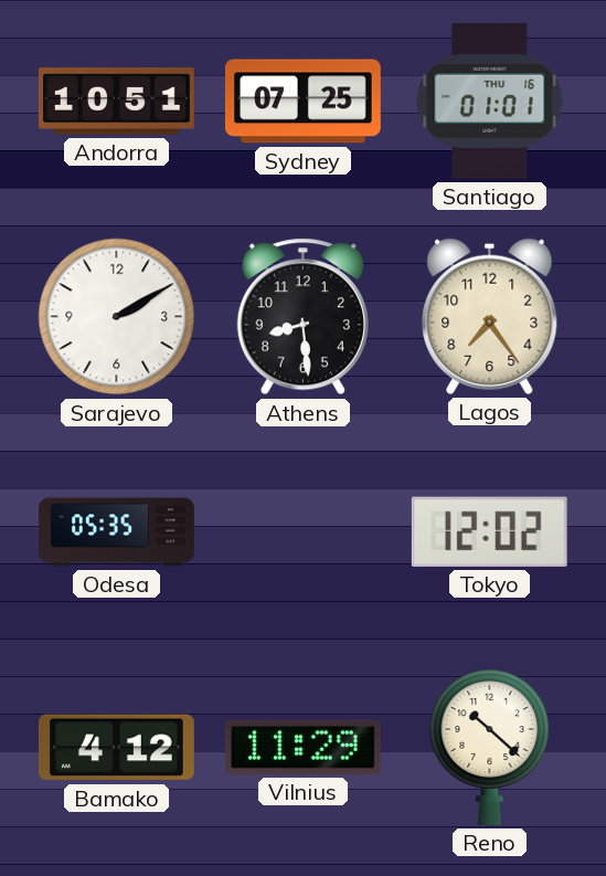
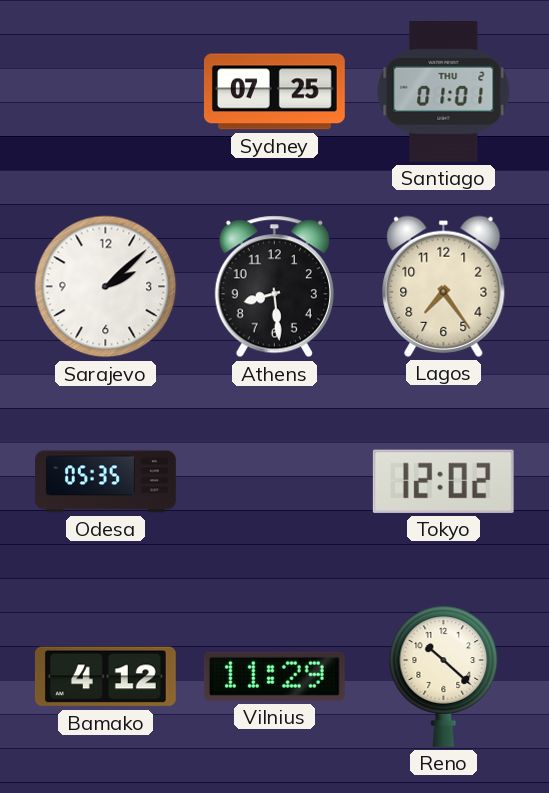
Andorra: 10:51 -> none (116, 102)
Santiago date: THU 16 -> THU 2 (444, 91)
Sarajevo: 2:10 -> 2:08 (106, 287)
